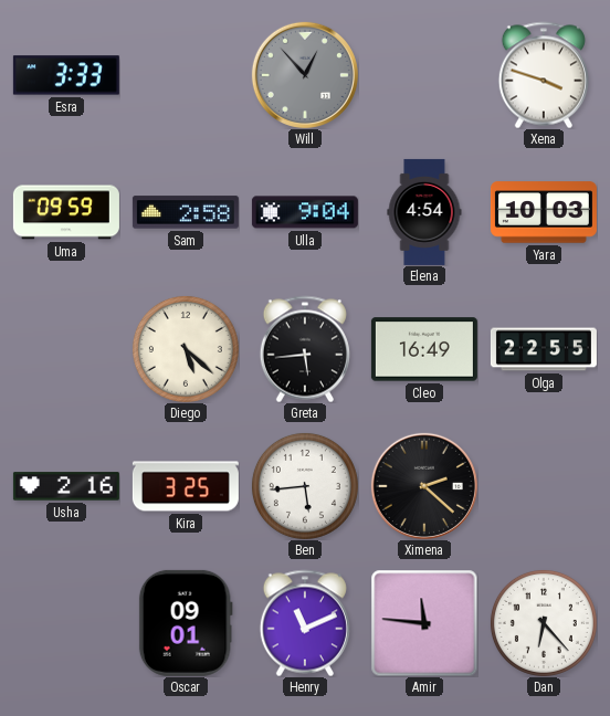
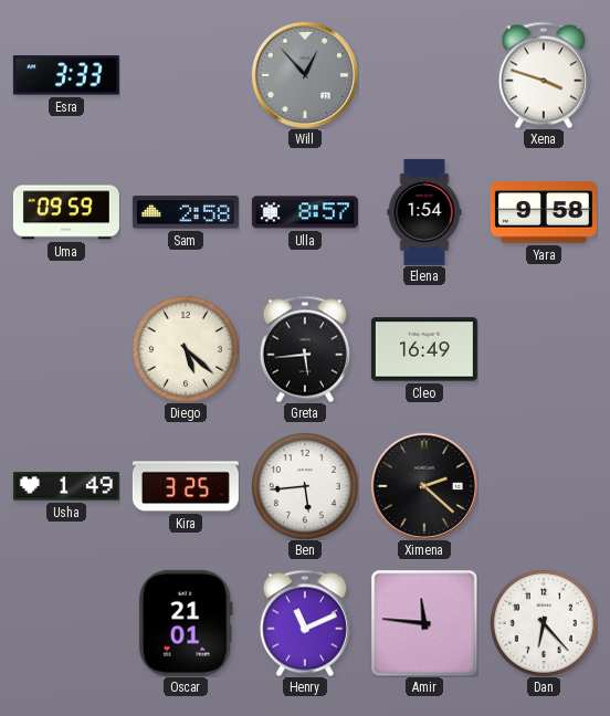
Ulla: 9:04 -> 8:57 (305, 212)
Elena: 4:54 -> 1:54 (424, 212)
Yara: 10:03 -> 9:58 (544, 212)
Olga: 22:55 -> none (544, 349)
Usha: 2:16 -> 1:49 (66, 486)
Oscar: 09:01 -> 21:01 (186, 623)
